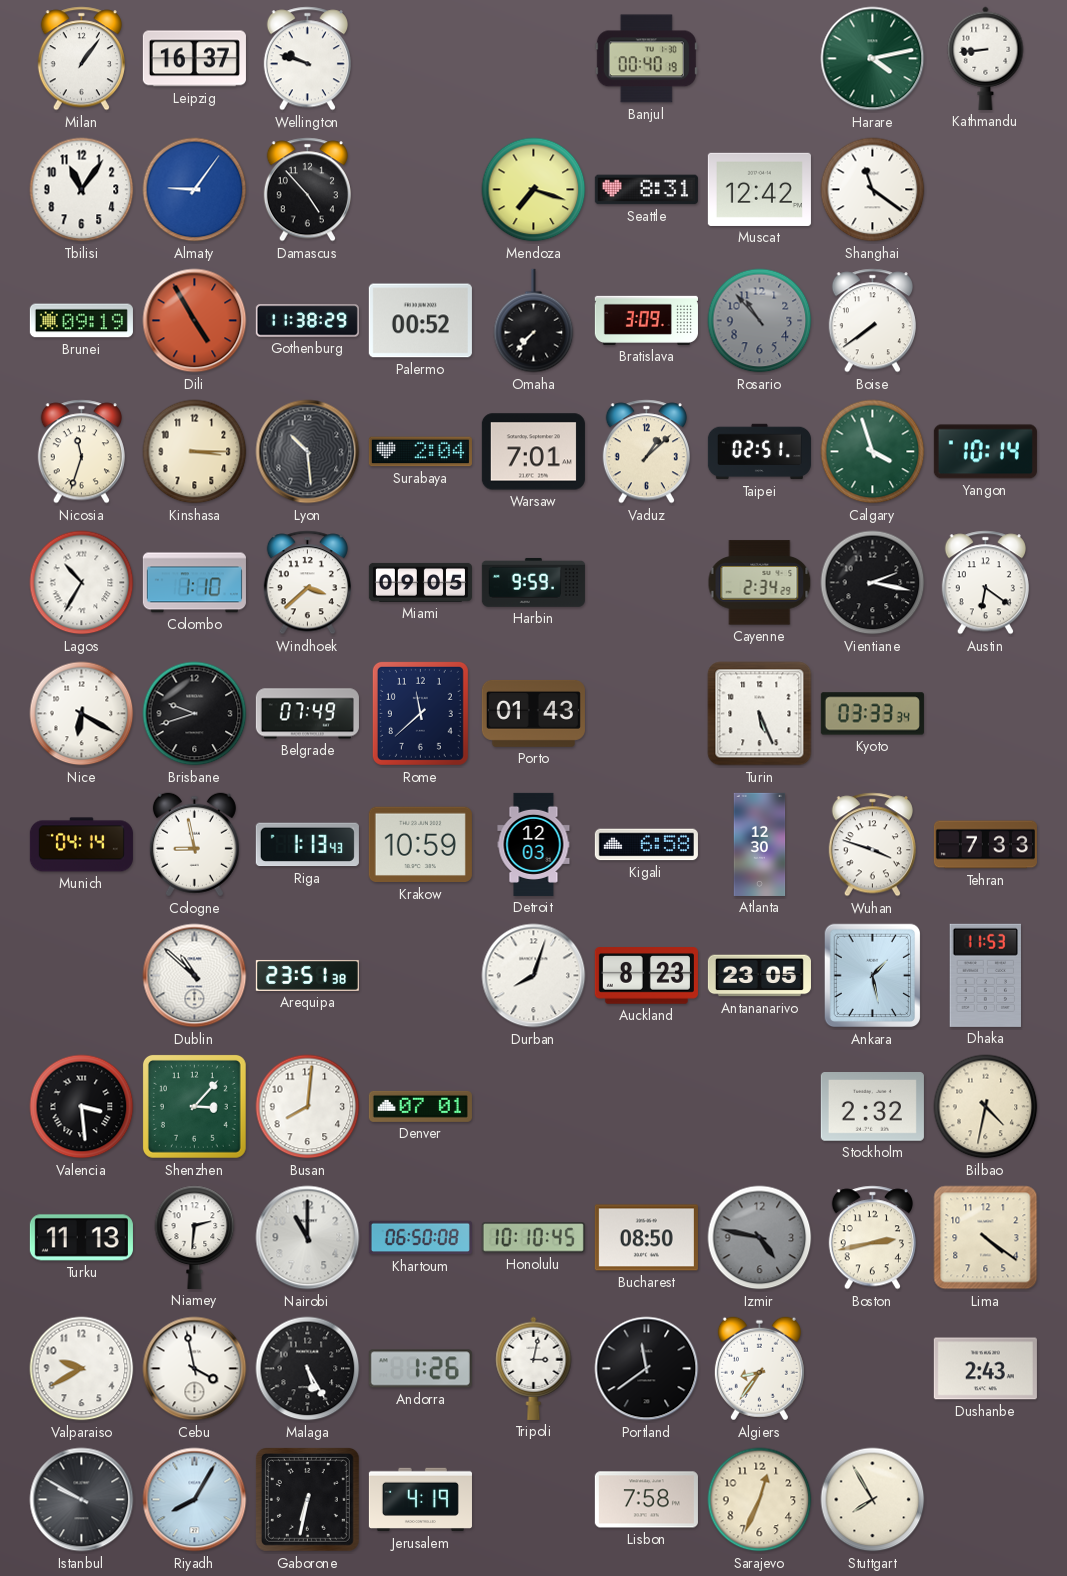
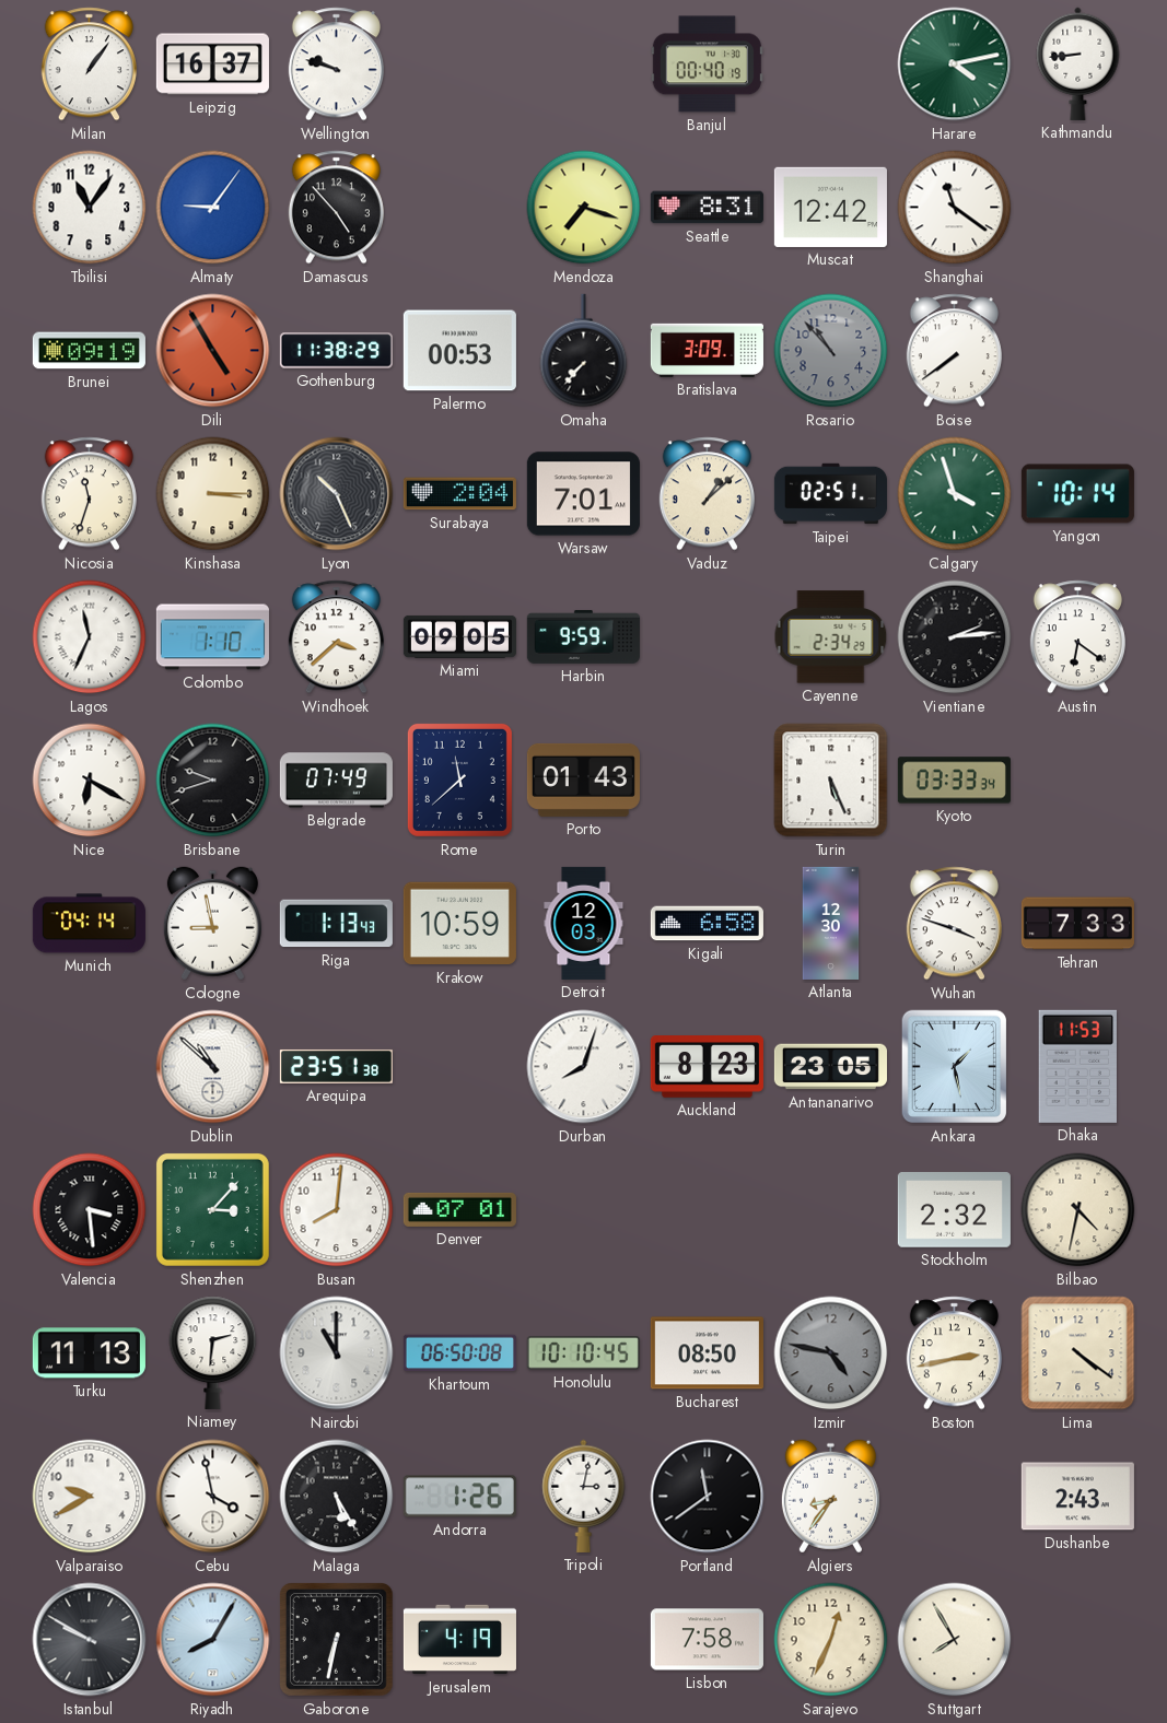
Palermo: 00:52 -> 00:53 (459, 351)
Lyon: 10:29 -> 10:26 (337, 494)
Lagos: 10:35 -> 11:34 (90, 637)
Vientiane: 2:17 -> 2:14 (955, 637)
